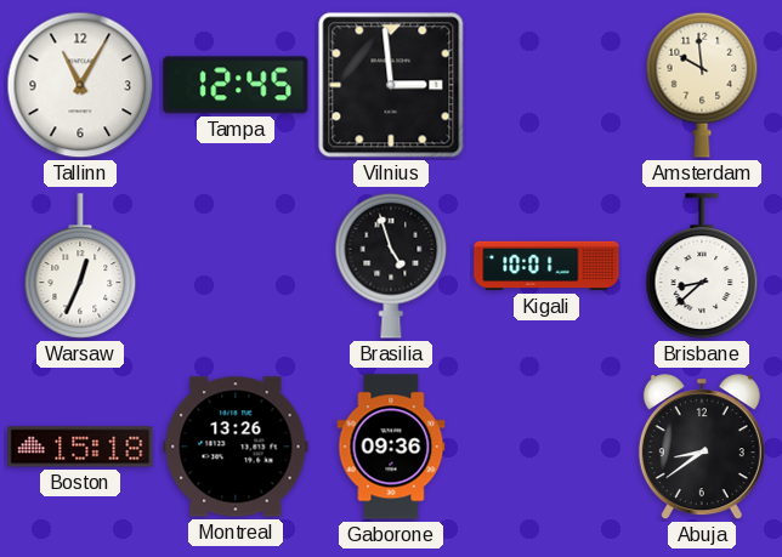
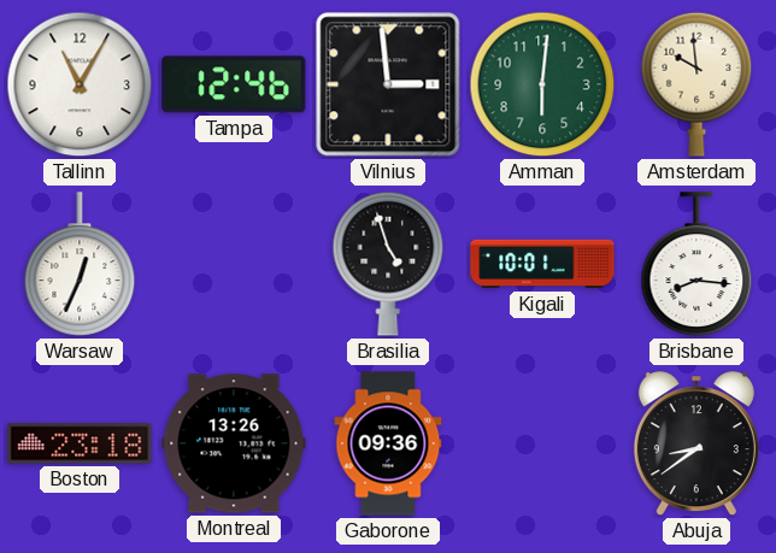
Tampa: 12:45 -> 12:46 (234, 84)
Amman: none -> 6:01 (542, 84)
Brisbane: 8:38 -> 8:16 (696, 264)
Boston: 15:18 -> 23:18 (80, 443)
